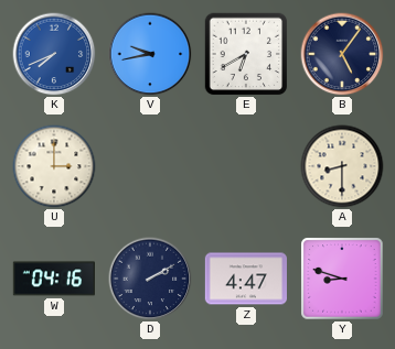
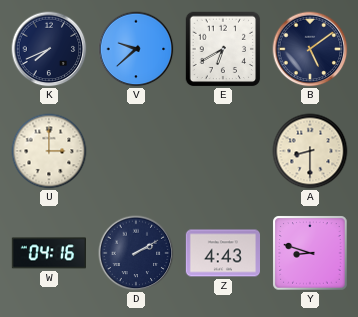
K dial: blue -> navy (49, 49)
V: 9:43 -> 9:38 (136, 49)
B: 5:06 -> 5:09 (310, 49)
Z: 4:47 -> 4:43 (222, 253)
